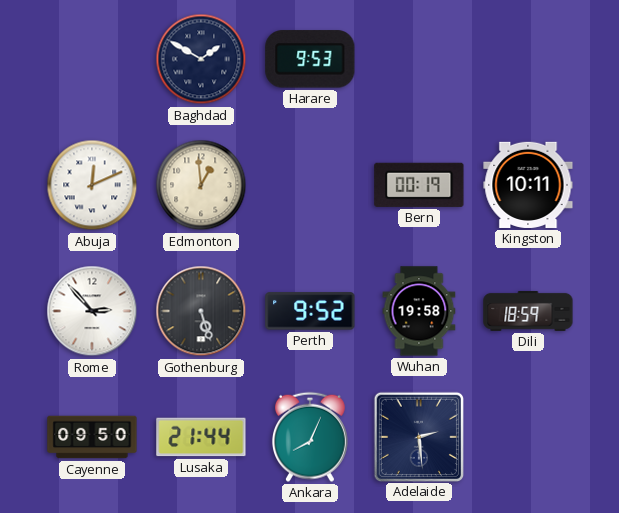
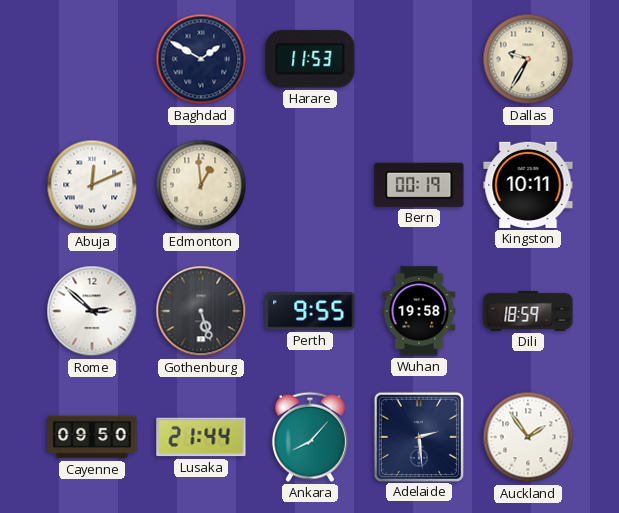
Harare: 9:53 -> 11:53 (310, 59)
Dallas: none -> 9:35 (528, 59)
Rome: 2:53 -> 2:52 (92, 311)
Perth: 9:52 -> 9:55 (310, 311)
Ankara: 8:04 -> 8:07 (310, 437)
Auckland: none -> 1:54 (528, 437)
